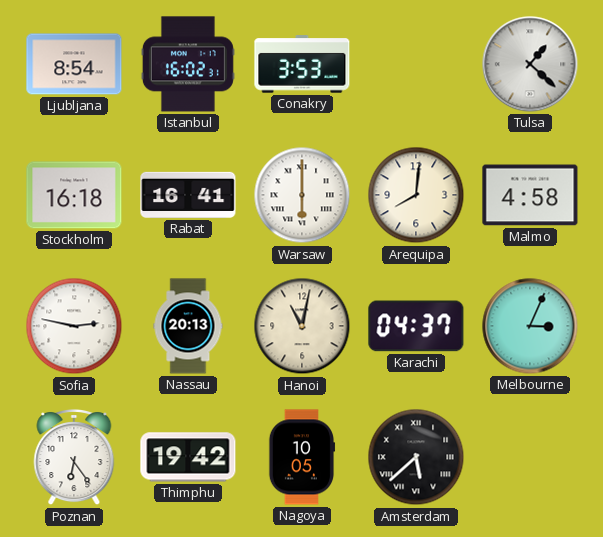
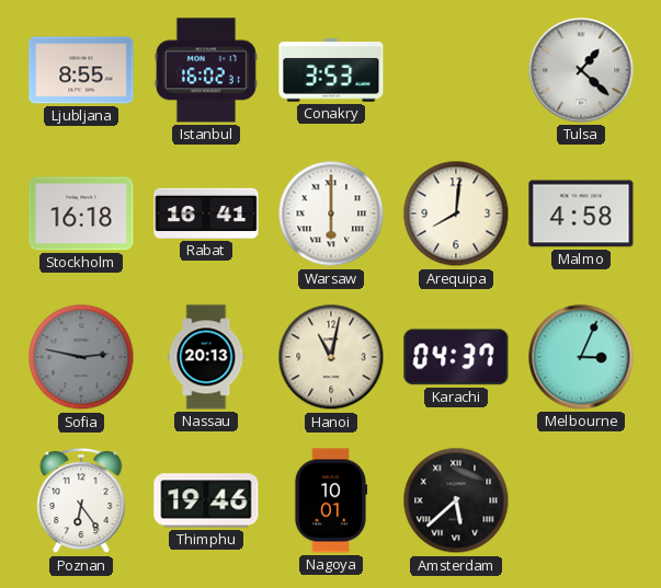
Ljubljana: 8:54 -> 8:55 (81, 70)
Sofia dial: white -> grey (81, 357)
Thimphu: 19:42 -> 19:46 (206, 500)
Nagoya: 10:05 -> 10:01 (331, 500)
